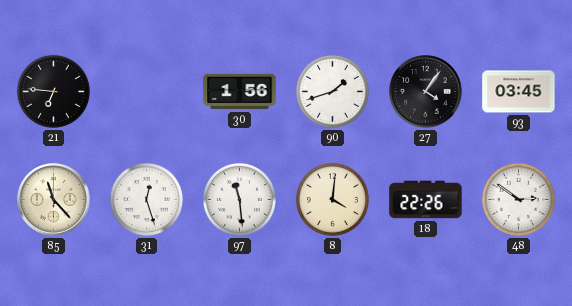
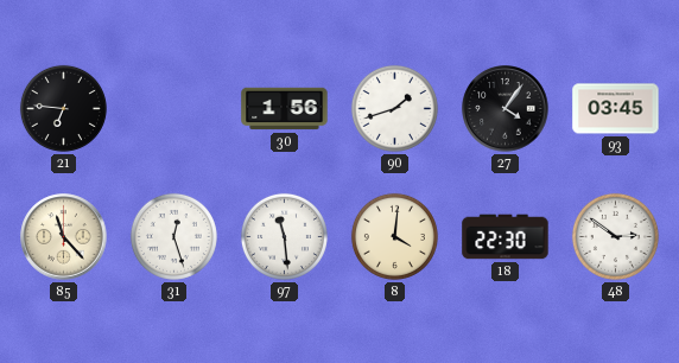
18: 22:26 -> 22:30 (506, 237)
